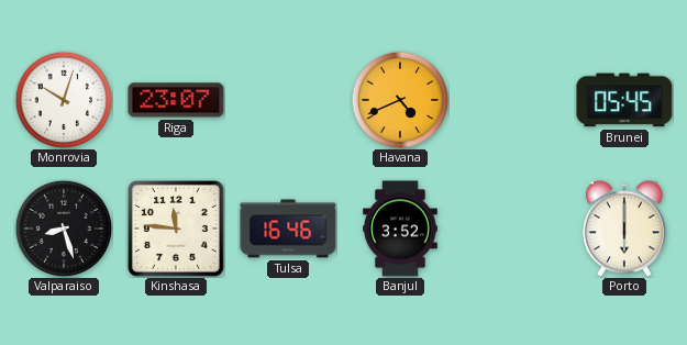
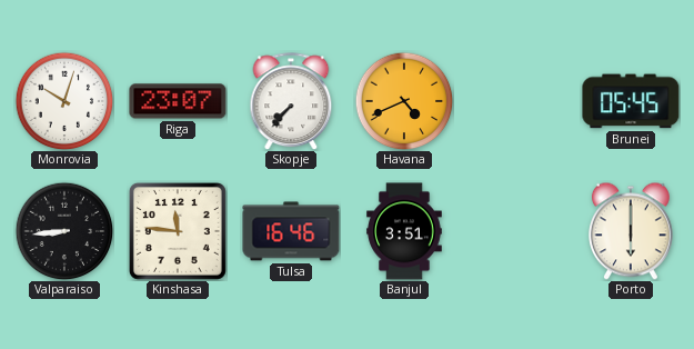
Skopje: none -> 7:37 (291, 101)
Valparaiso: 8:27 -> 8:44 (64, 231)
Banjul: 3:52 -> 3:51 (404, 231)
